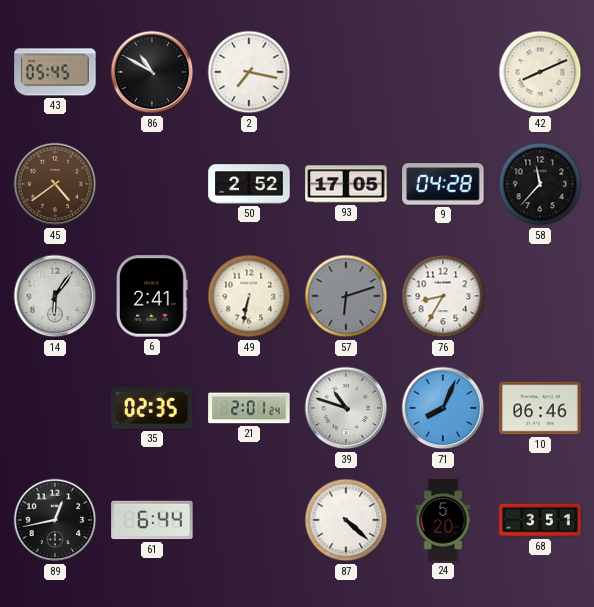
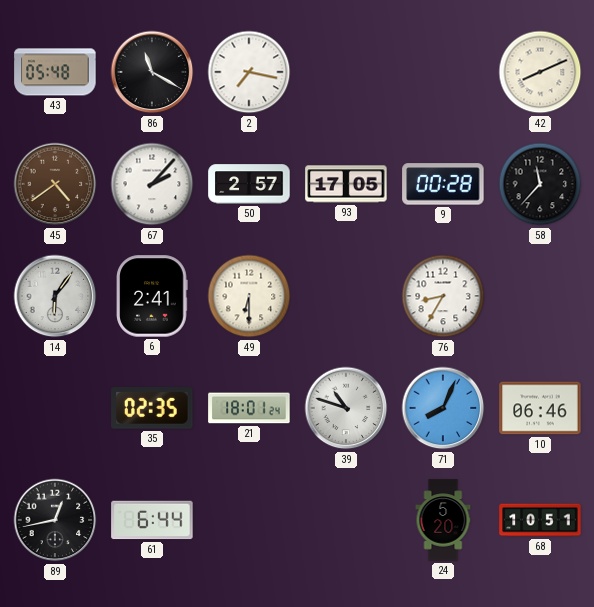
43: 05:45 -> 05:48 (55, 72)
86: 10:50 -> 11:20 (152, 72)
67: none -> 2:07 (152, 184)
50: 2:52 -> 2:57 (249, 184)
9: 04:28 -> 00:28 (443, 184)
49: 6:32 -> 6:30 (249, 296)
57: 6:12 -> none (346, 296)
21: 2:01 -> 18:01 (249, 408)
87: 4:22 -> none (346, 520)
68: 3:51 -> 10:51 (540, 520)
